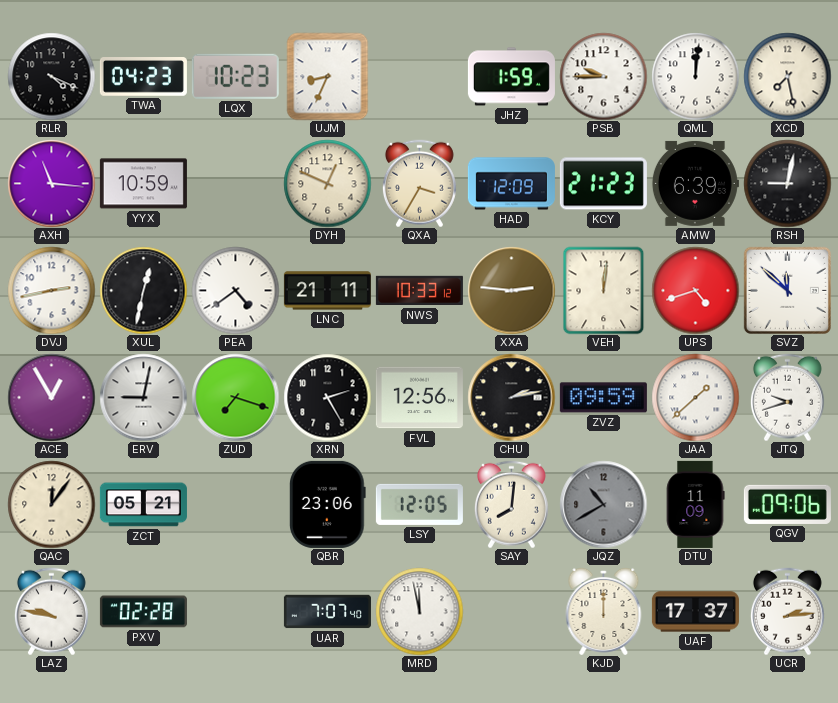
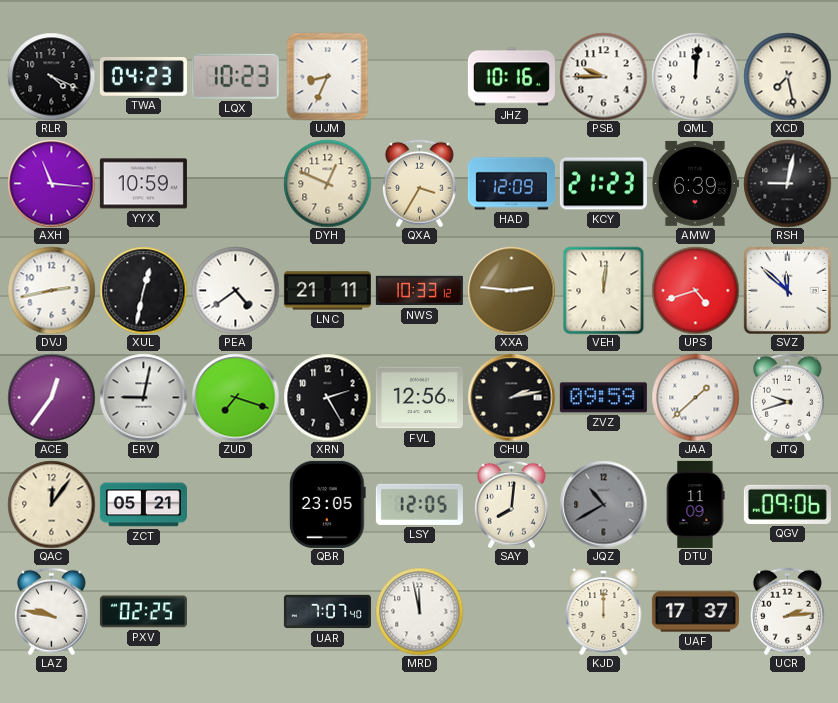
JHZ: 1:59 -> 10:16 (511, 77)
ACE: 12:55 -> 12:36 (51, 397)
QBR: 23:06 -> 23:05 (328, 504)
PXV: 02:28 -> 02:25 (143, 612)
